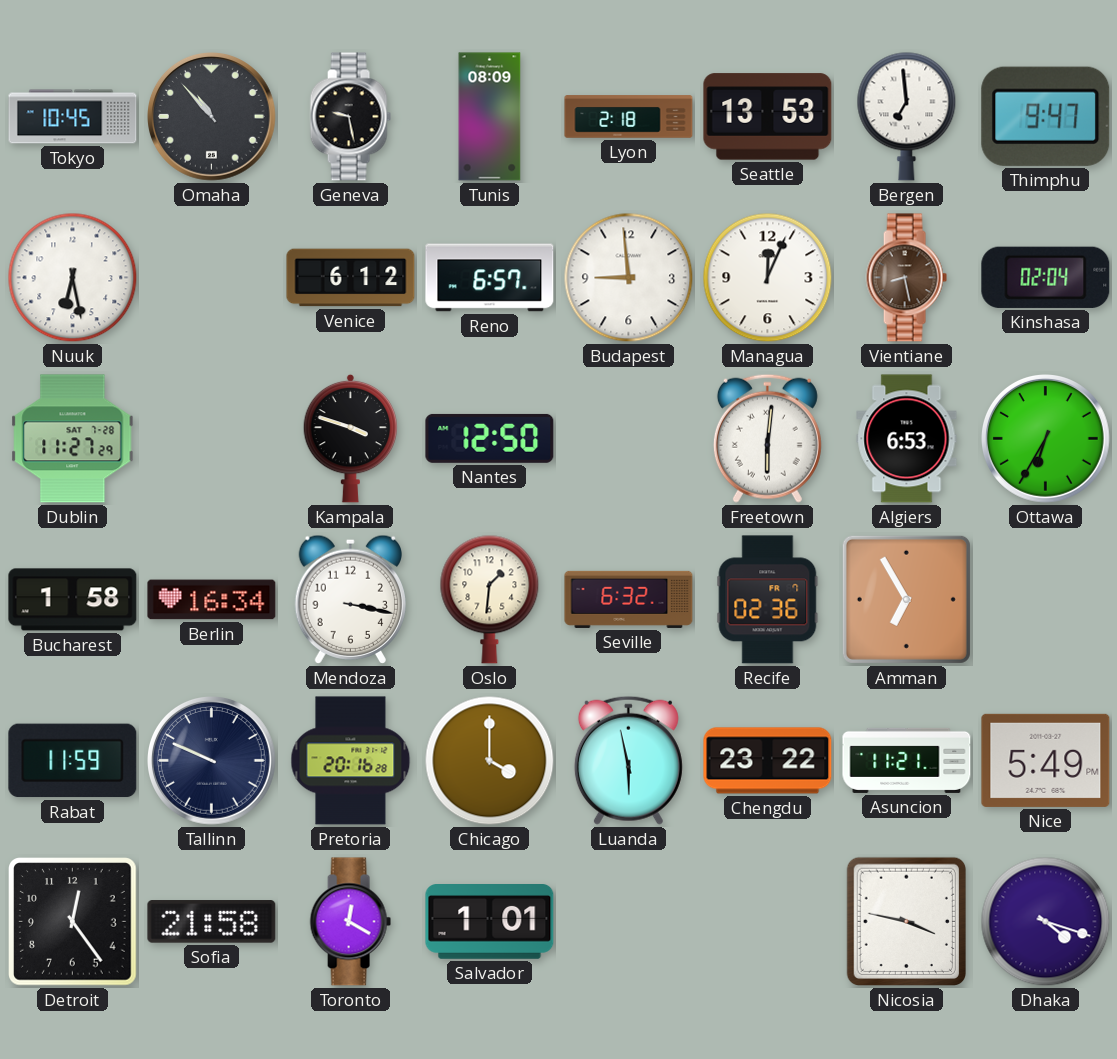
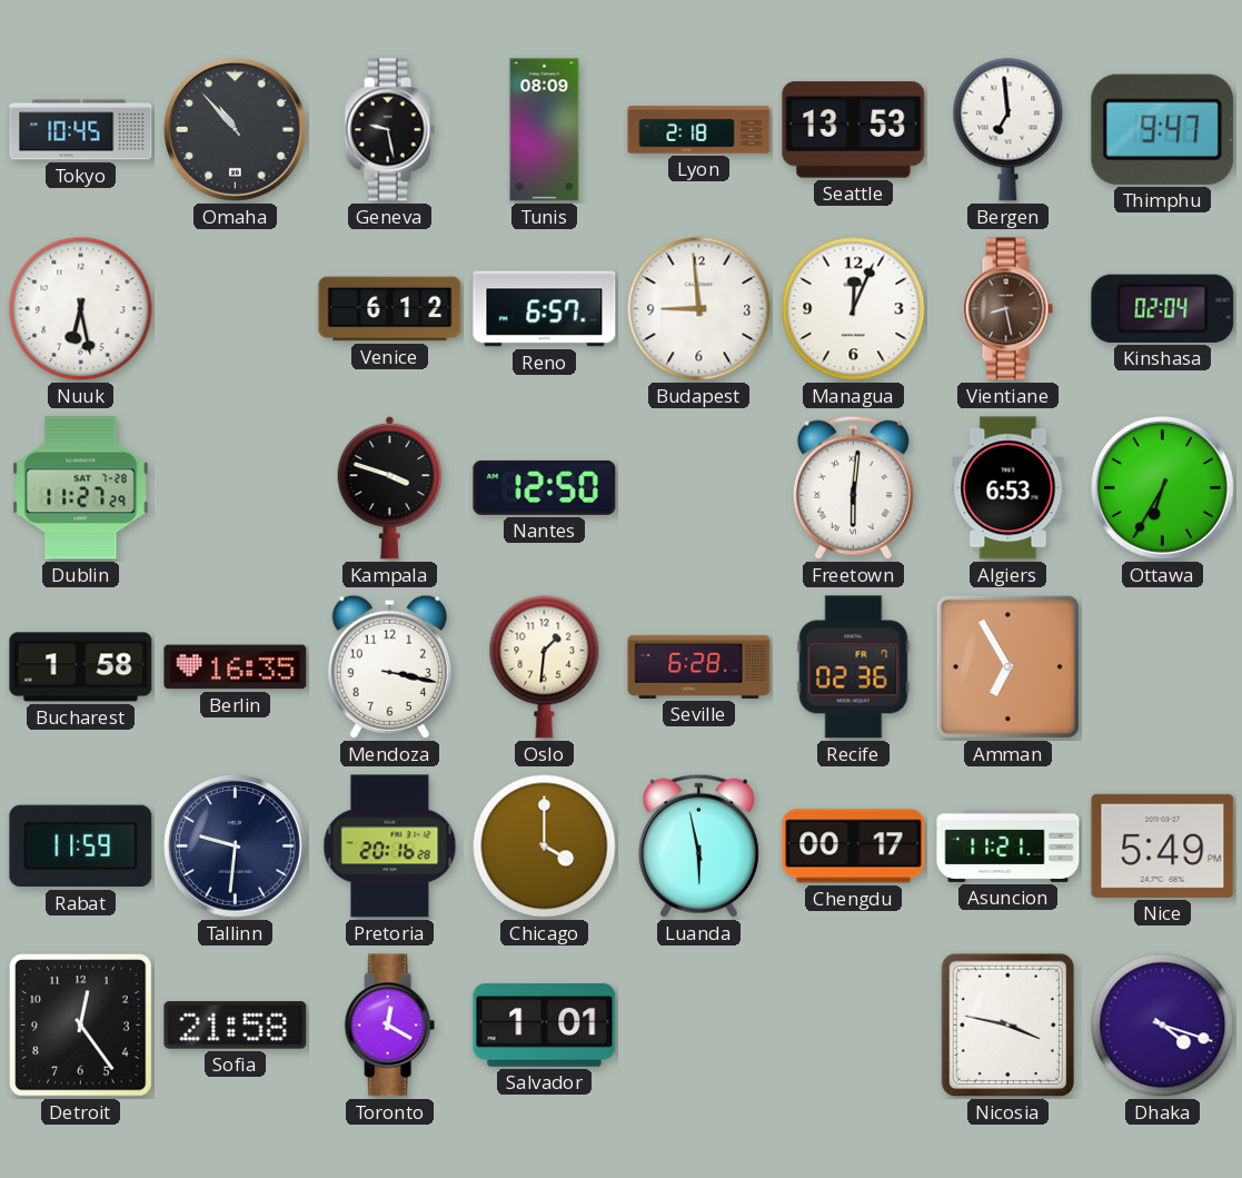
Berlin: 16:34 -> 16:35 (236, 667)
Seville: 6:32 -> 6:28 (699, 666)
Tallinn: 9:49 -> 9:31 (236, 847)
Chengdu: 23:22 -> 00:17 (854, 847)
